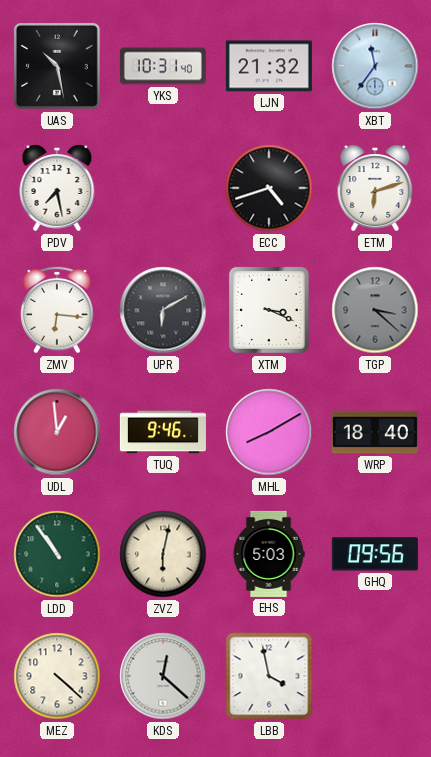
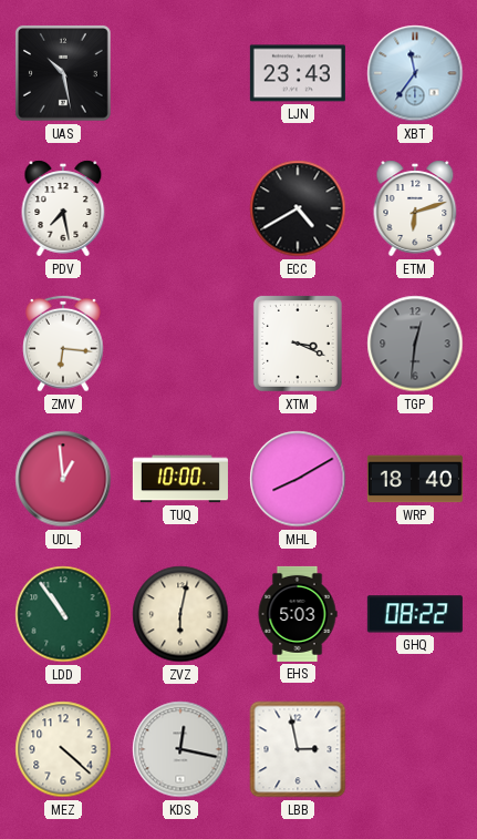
YKS: 10:31 -> none (163, 66)
LJN: 21:32 -> 23:43 (298, 73)
ECC: 4:42 -> 4:40 (298, 208)
UPR: 6:10 -> none (163, 310)
TGP: 3:22 -> 12:31 (415, 344)
TUQ: 9:46 -> 10:00 (180, 479)
GHQ: 09:56 -> 08:22 (415, 614)
KDS: 12:22 -> 12:17 (180, 749)
LBB: 3:58 -> 2:58 (298, 749)
